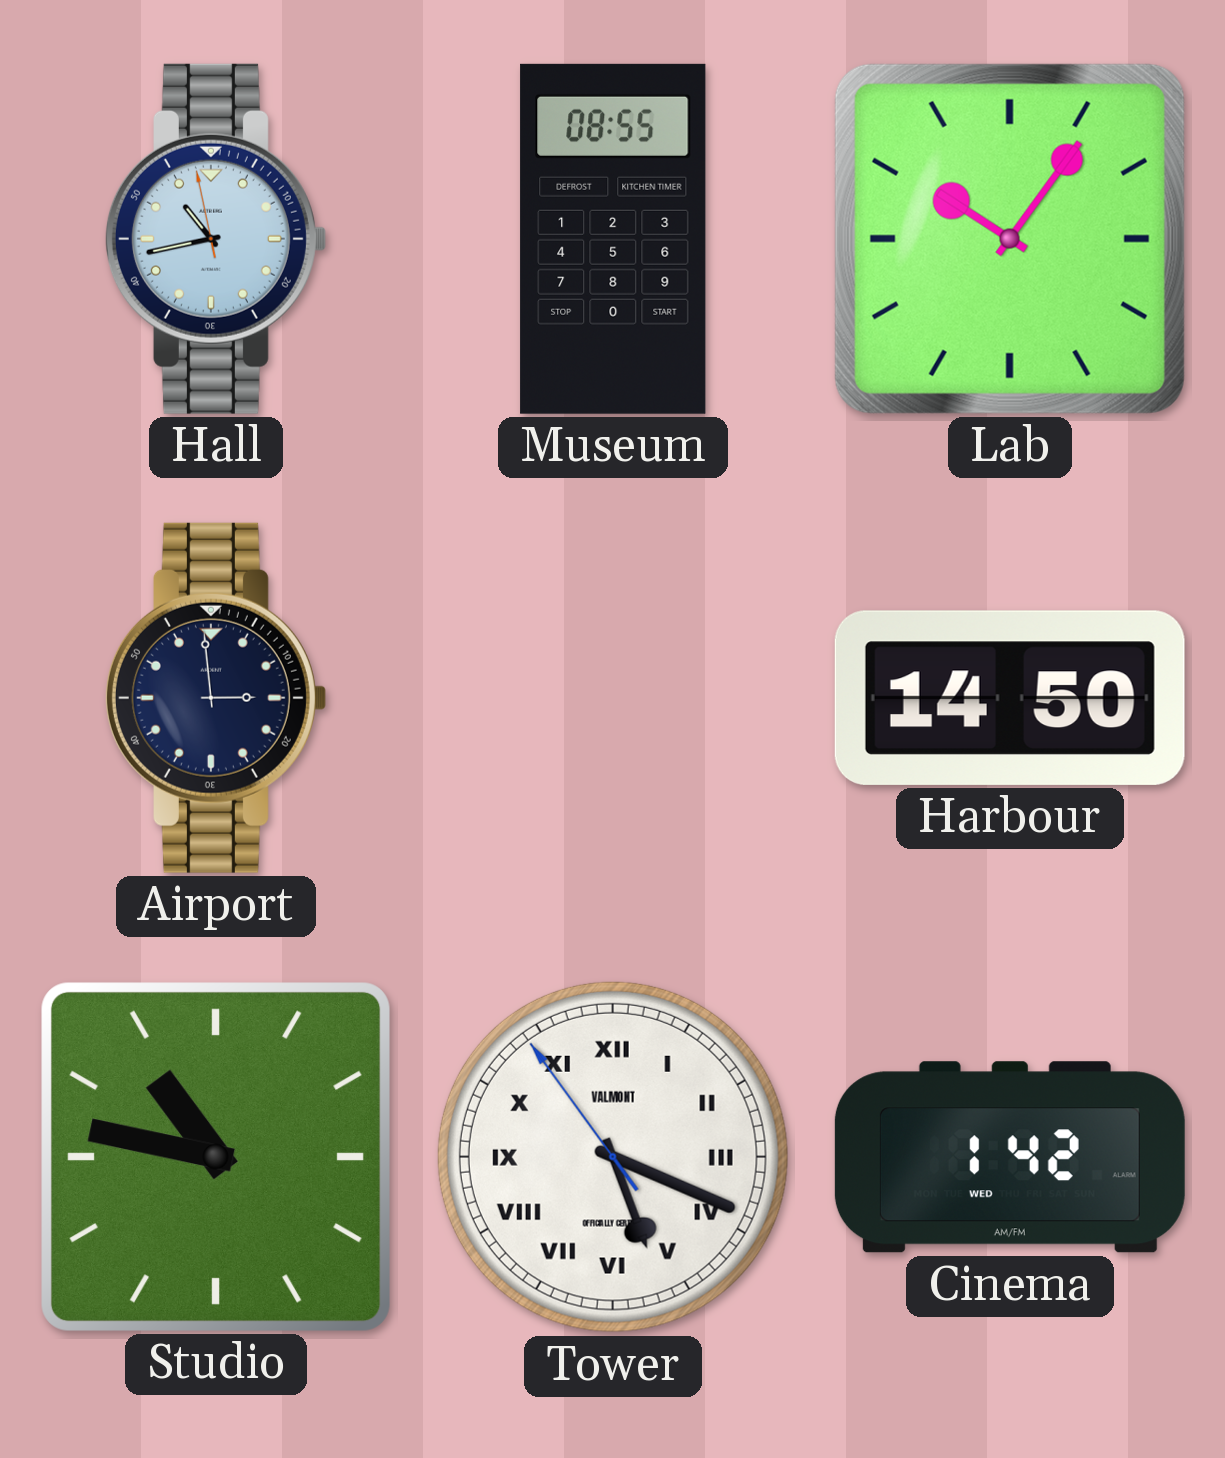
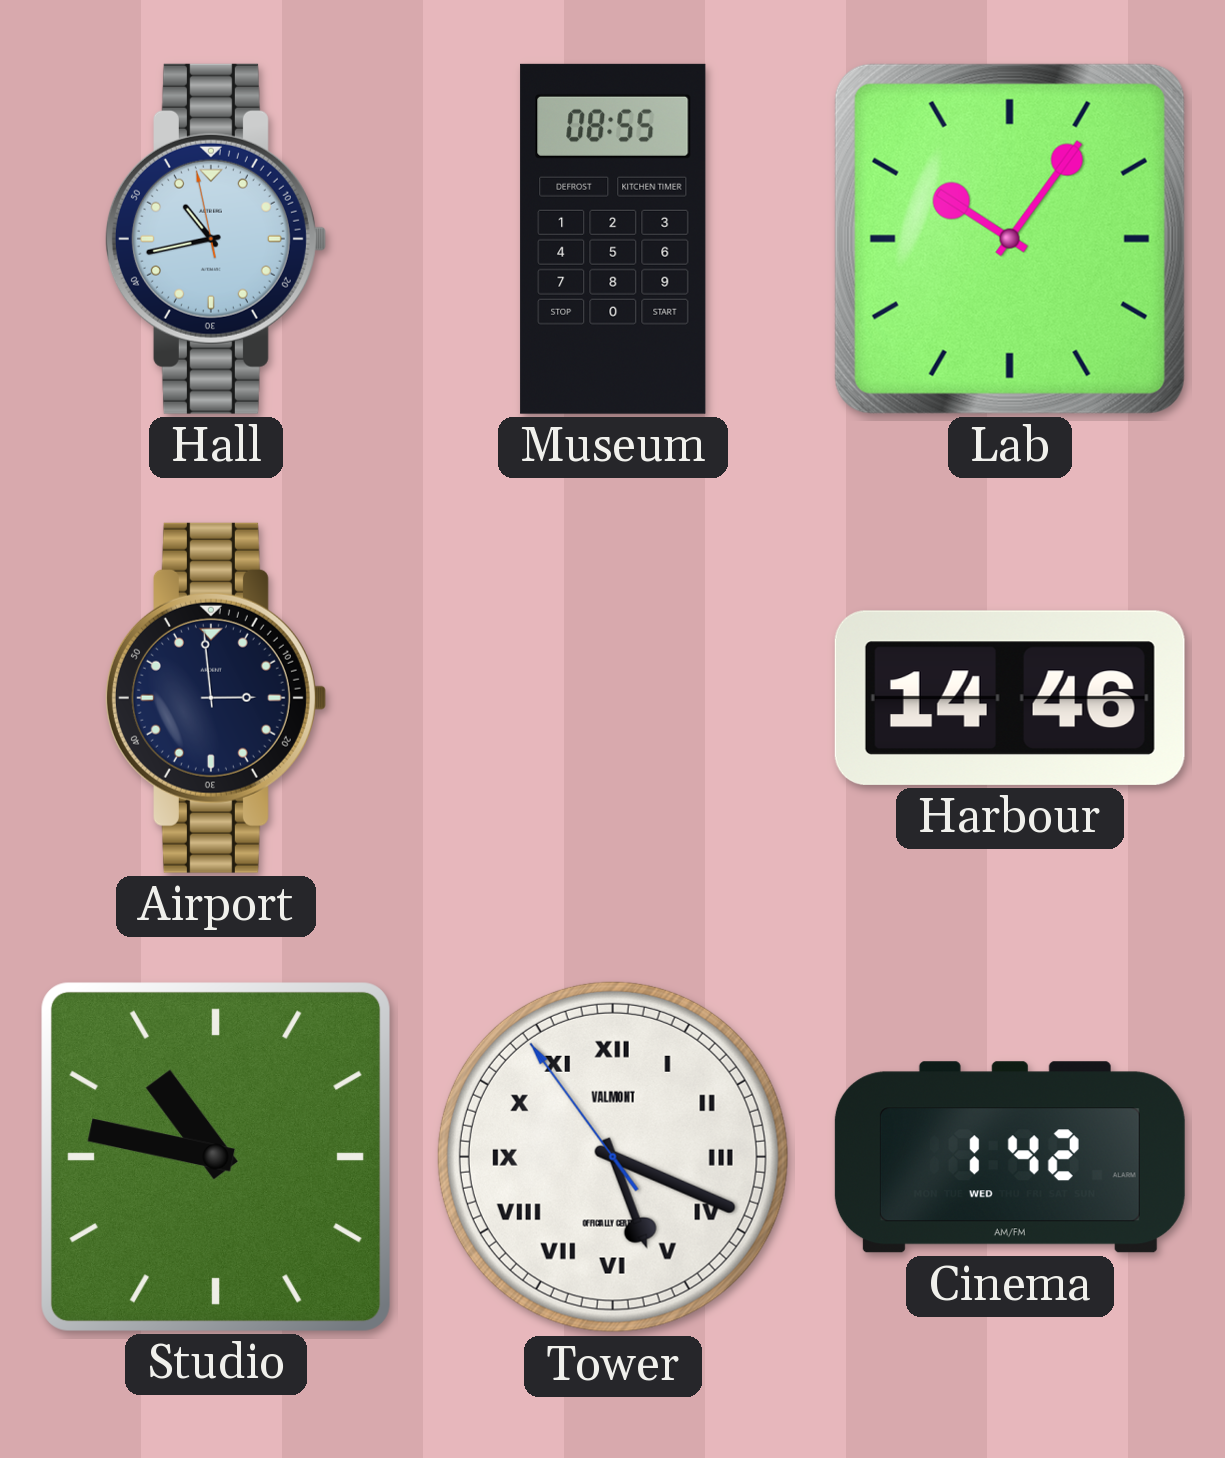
Harbour: 14:50 -> 14:46 (1010, 698)
